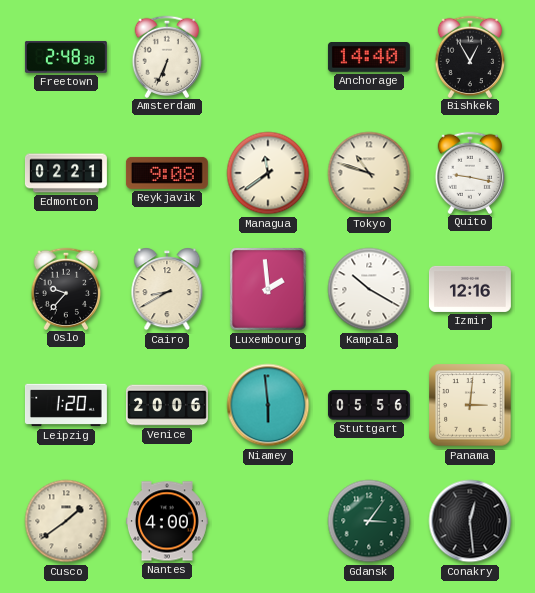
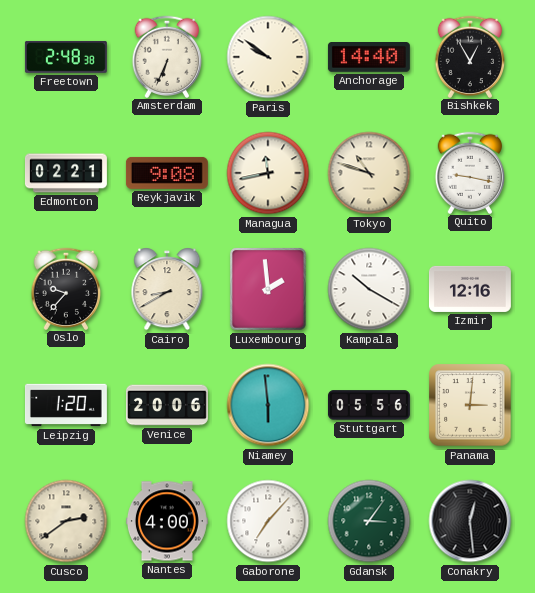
Paris: none -> 9:51 (268, 57)
Managua: 11:39 -> 11:43 (268, 173)
Cusco: 1:39 -> 2:39 (66, 521)
Gaborone: none -> 7:07 (268, 521)
